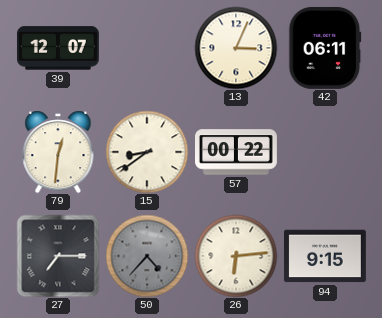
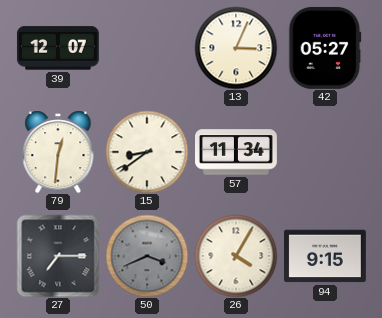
42: 06:11 -> 05:27 (325, 48)
57: 00:22 -> 11:34 (237, 152)
50: 4:37 -> 3:41 (147, 256)
26: 6:14 -> 4:05 (236, 256)
